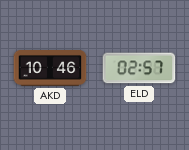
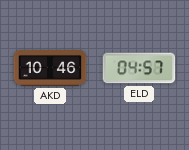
ELD: 02:57 -> 04:57 (139, 68)
